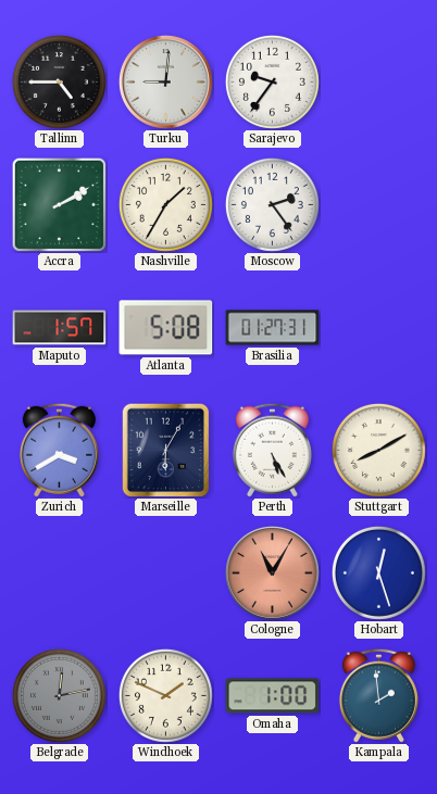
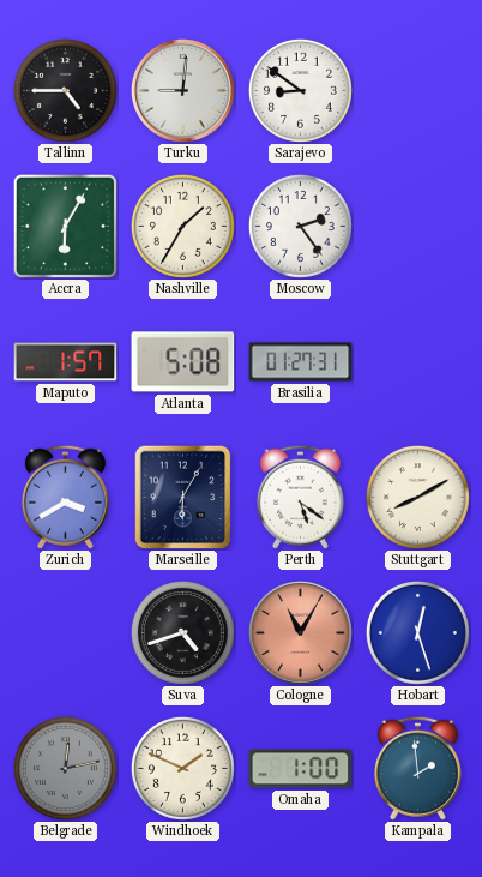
Sarajevo: 9:36 -> 8:51 (300, 90)
Accra: 2:10 -> 6:05 (65, 226)
Perth: 5:25 -> 5:21 (300, 497)
Suva: none -> 4:42 (182, 632)
